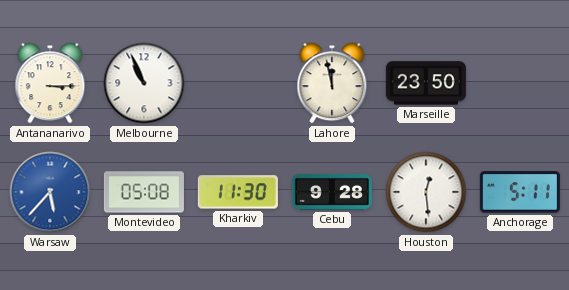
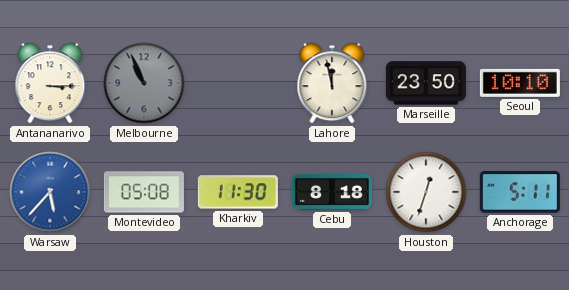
Melbourne dial: white -> grey (144, 83)
Seoul: none -> 10:10 (520, 83)
Cebu: 9:28 -> 8:18 (332, 192)
Houston: 12:29 -> 12:33 (426, 192)
